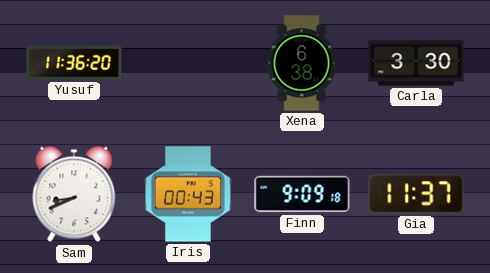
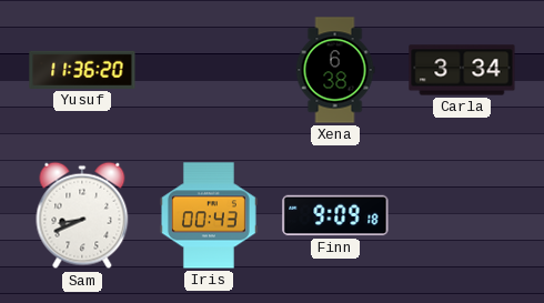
Carla: 3:30 -> 3:34 (462, 70)
Gia: 11:37 -> none (416, 194)
